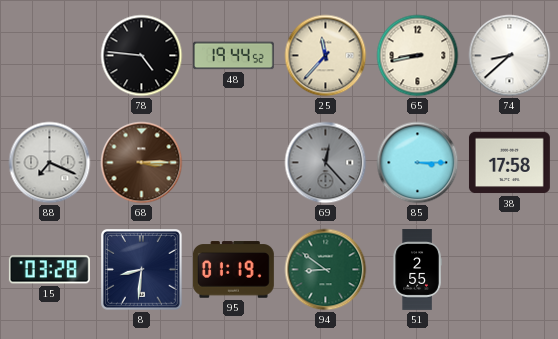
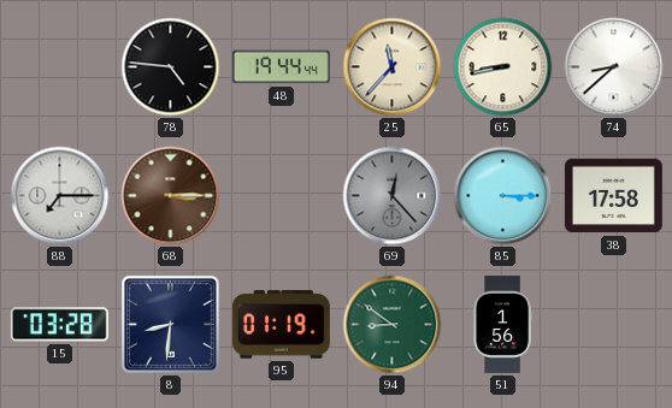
48: 19:44:52 -> 19:44:44 (281, 67)
88: 7:19 -> 7:15 (60, 196)
51: 2:55 -> 1:56 (502, 325)
